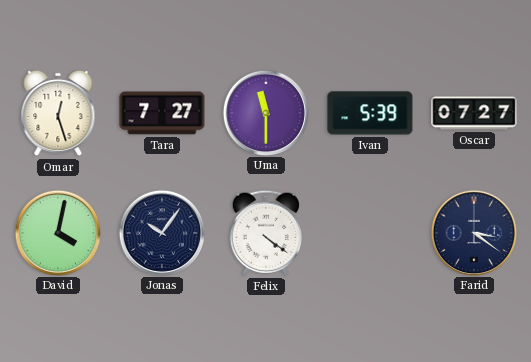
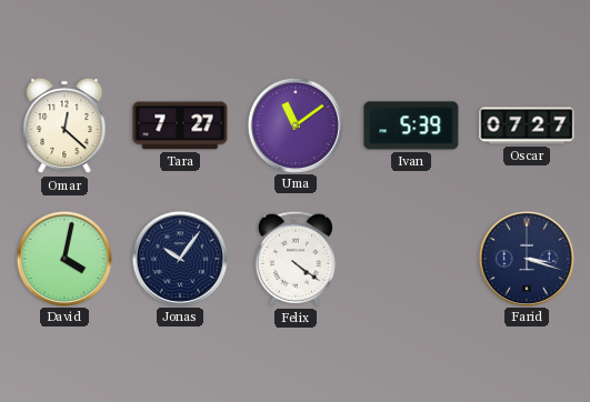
Omar: 12:27 -> 12:22 (64, 125)
Uma: 11:30 -> 11:09 (294, 124)
Farid: 3:21 -> 3:18 (526, 258)
